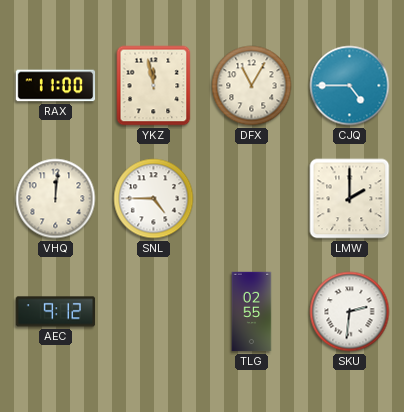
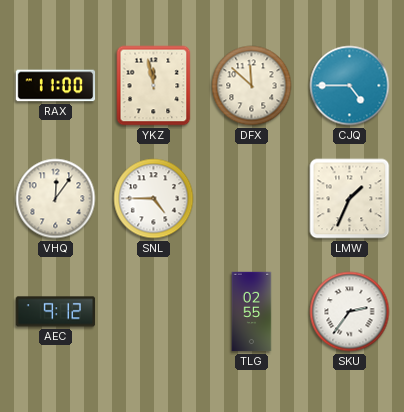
DFX: 11:05 -> 11:52 (252, 86)
VHQ: 12:01 -> 12:06 (56, 199)
LMW: 2:00 -> 1:34 (350, 199)
SKU: 2:31 -> 2:36 (350, 312)
